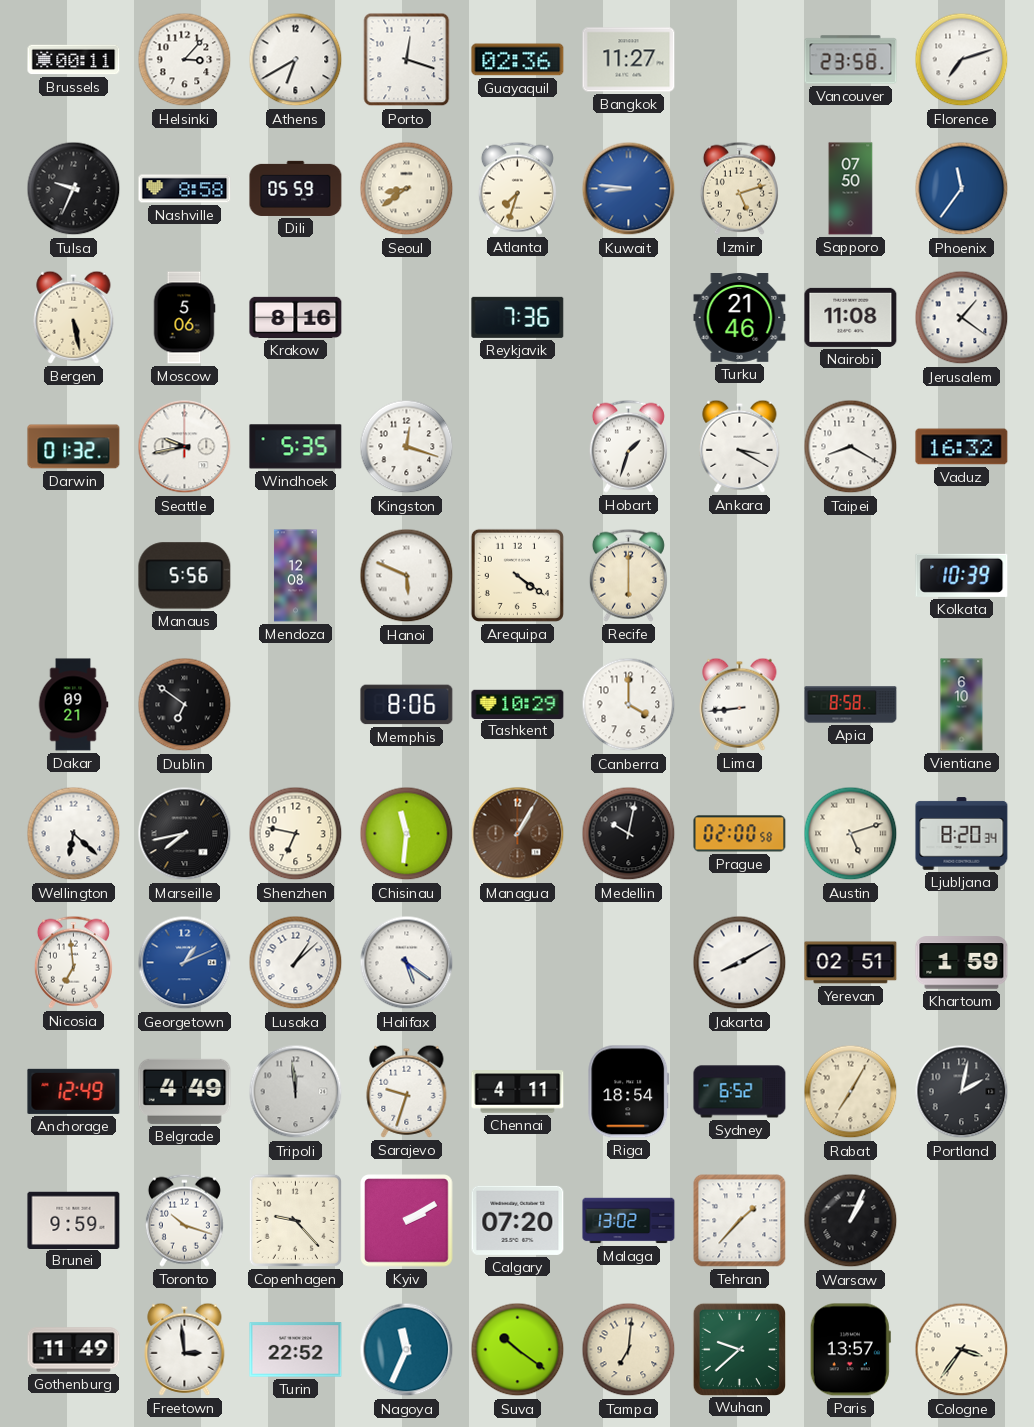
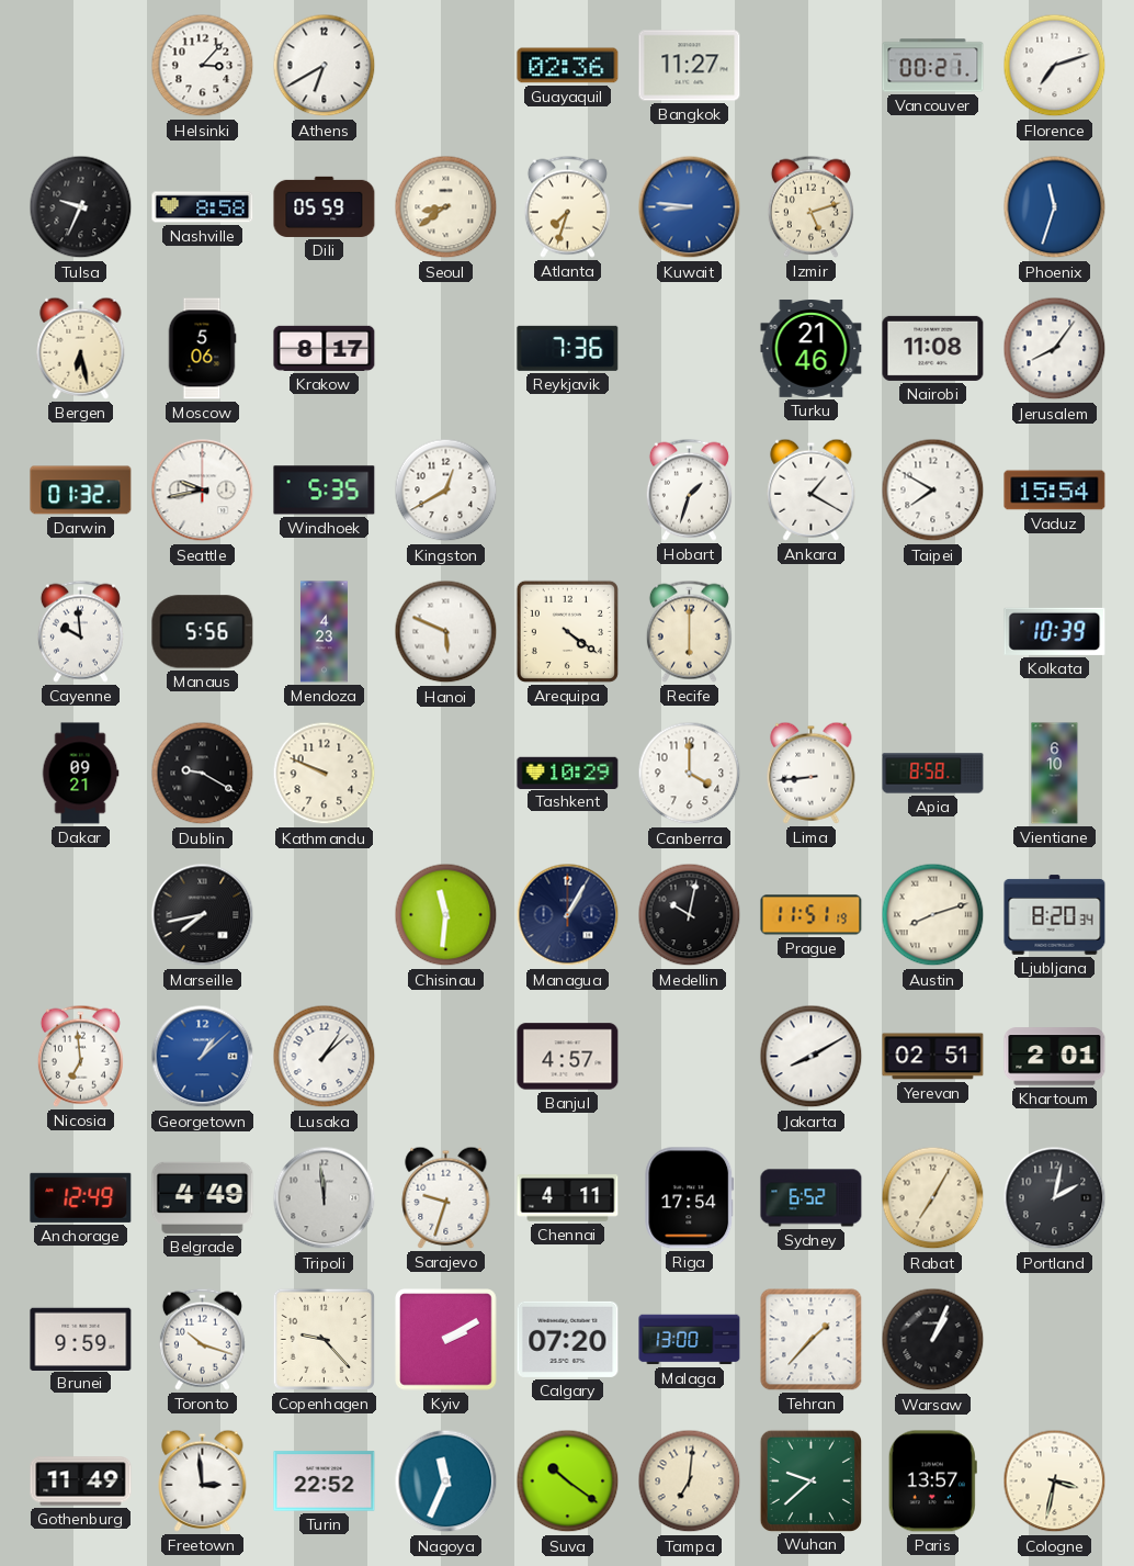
Brussels: 00:11 -> none (74, 60)
Porto: 12:18 -> none (407, 60)
Vancouver: 23:58 -> 00:21 (933, 66)
Sapporo: 07:50 -> none (851, 189)
Phoenix: 11:36 -> 11:33 (1055, 207)
Bergen: 5:28 -> 6:28 (81, 348)
Krakow: 8:16 -> 8:17 (325, 348)
Jerusalem: 1:21 -> 8:06 (1055, 349)
Kingston: 12:18 -> 12:40 (446, 491)
Ankara: 3:20 -> 1:20 (812, 489)
Taipei: 8:20 -> 7:50 (933, 491)
Vaduz: 16:32 -> 15:54 (1055, 491)
Cayenne: none -> 9:59 (80, 631)
Mendoza: 12:08 -> 4:23 (324, 632)
Dublin: 6:51 -> 9:20 (203, 774)
Kathmandu: none -> 9:49 (325, 774)
Memphis: 8:06 -> none (407, 705)
Wellington: 6:22 -> none (74, 834)
Shenzhen: 6:47 -> none (296, 834)
Managua dial: brown -> navy (568, 915)
Prague: 02:00 -> 11:51 (812, 915)
Austin: 5:12 -> 8:12 (933, 915)
Georgetown: 1:11 -> 1:08 (203, 1057)
Halifax: 5:21 -> none (407, 963)
Banjul: none -> 4:57 (568, 1057)
Khartoum: 1:59 -> 2:01 (1055, 1057)
Riga: 18:54 -> 17:54 (690, 1198)
Malaga: 13:02 -> 13:00 (690, 1340)
Cologne: 3:36 -> 3:32 (1055, 1481)
